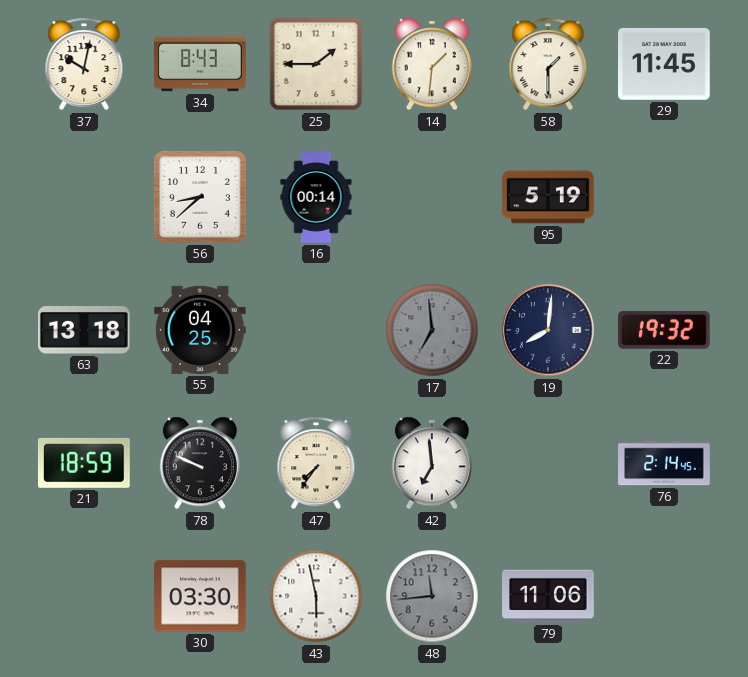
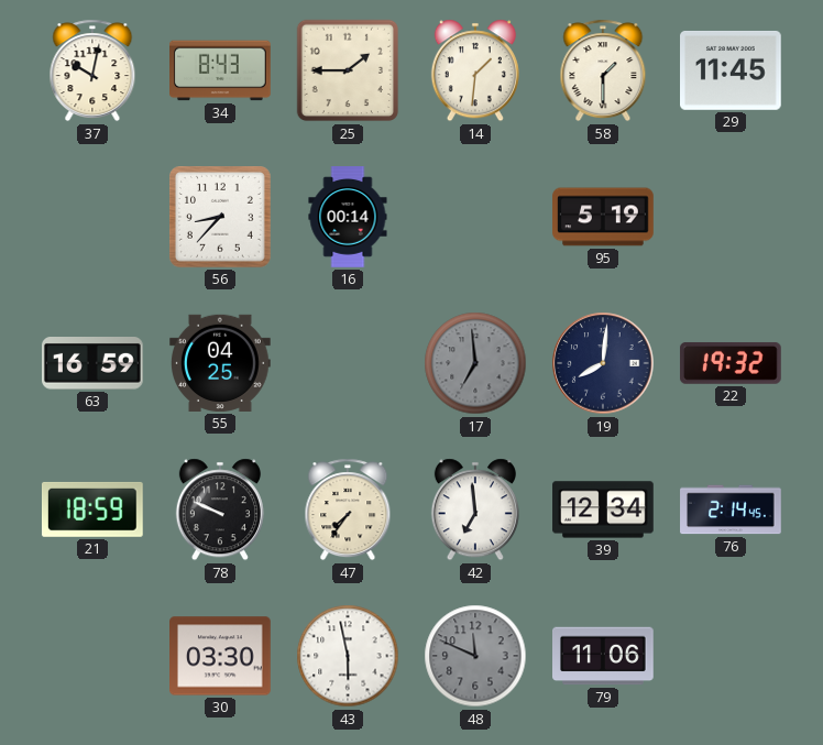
56: 8:38 -> 8:37 (221, 218)
63: 13:18 -> 16:59 (94, 364)
39: none -> 12:34 (603, 510)
48: 11:44 -> 11:49 (475, 656)
